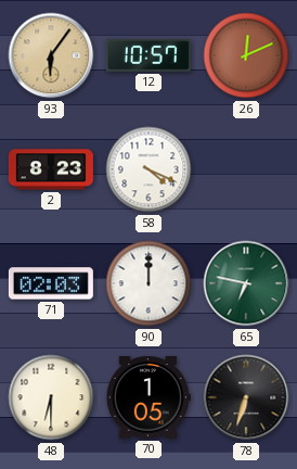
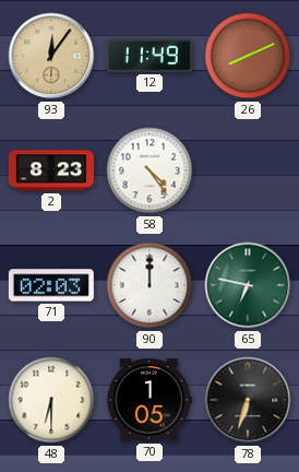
93: 6:06 -> 12:06 (51, 56)
12: 10:57 -> 11:49 (149, 57)
26: 12:11 -> 8:11 (248, 56)
58: 4:19 -> 4:24 (149, 170)
